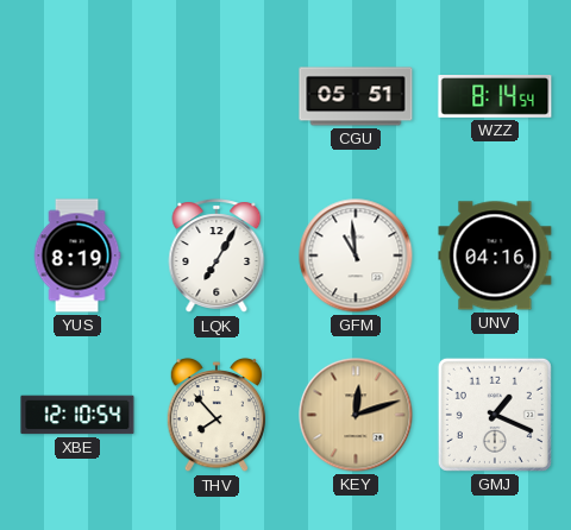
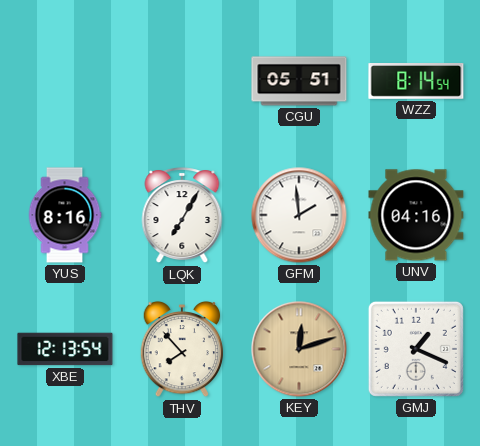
YUS: 8:19 -> 8:16 (65, 215)
GFM: 10:59 -> 1:59 (299, 215)
XBE: 12:10 -> 12:13 (65, 349)
